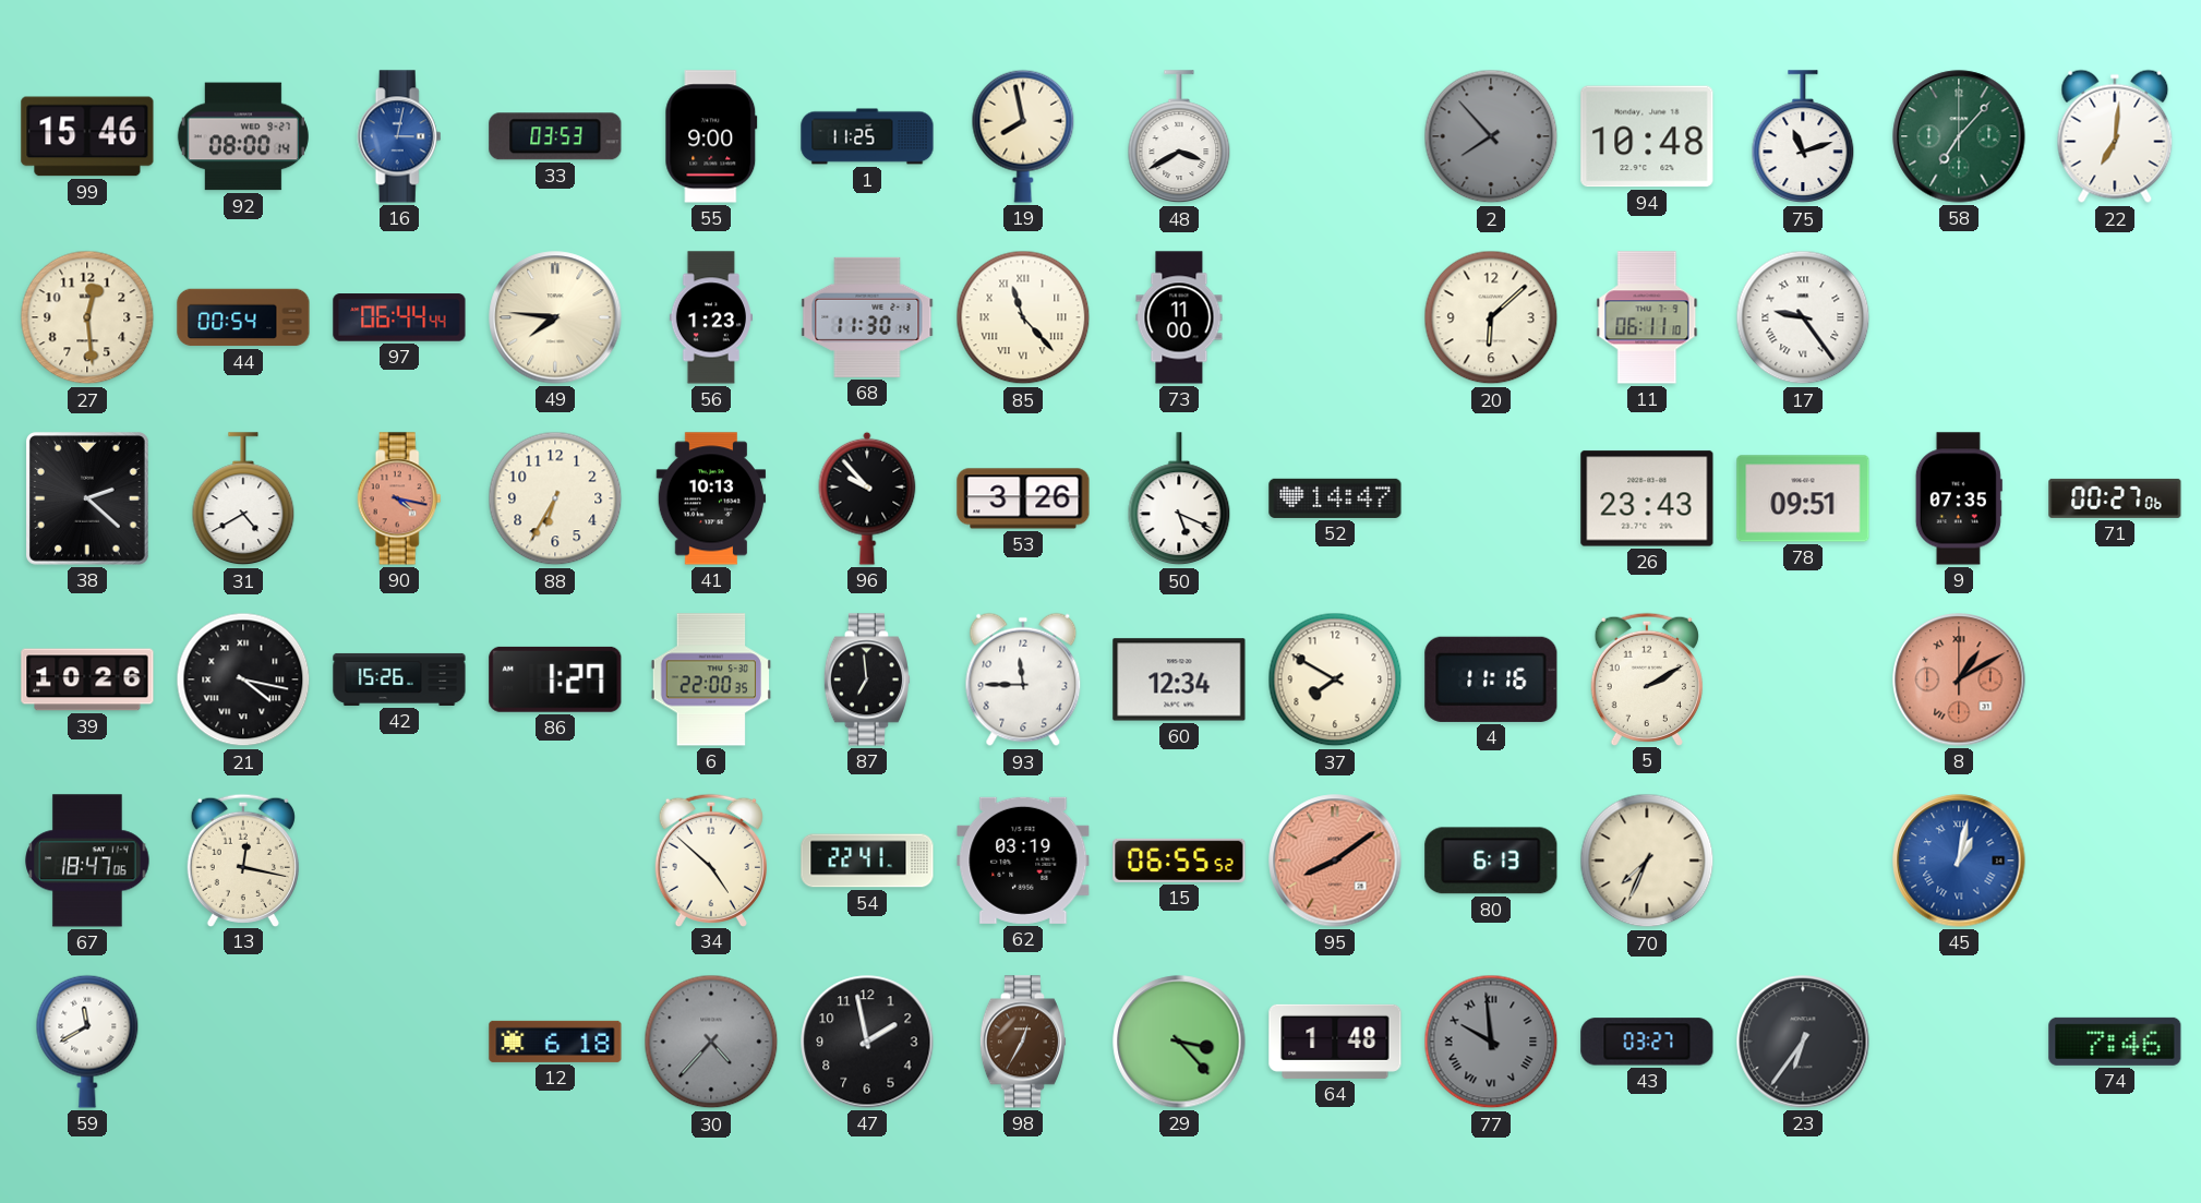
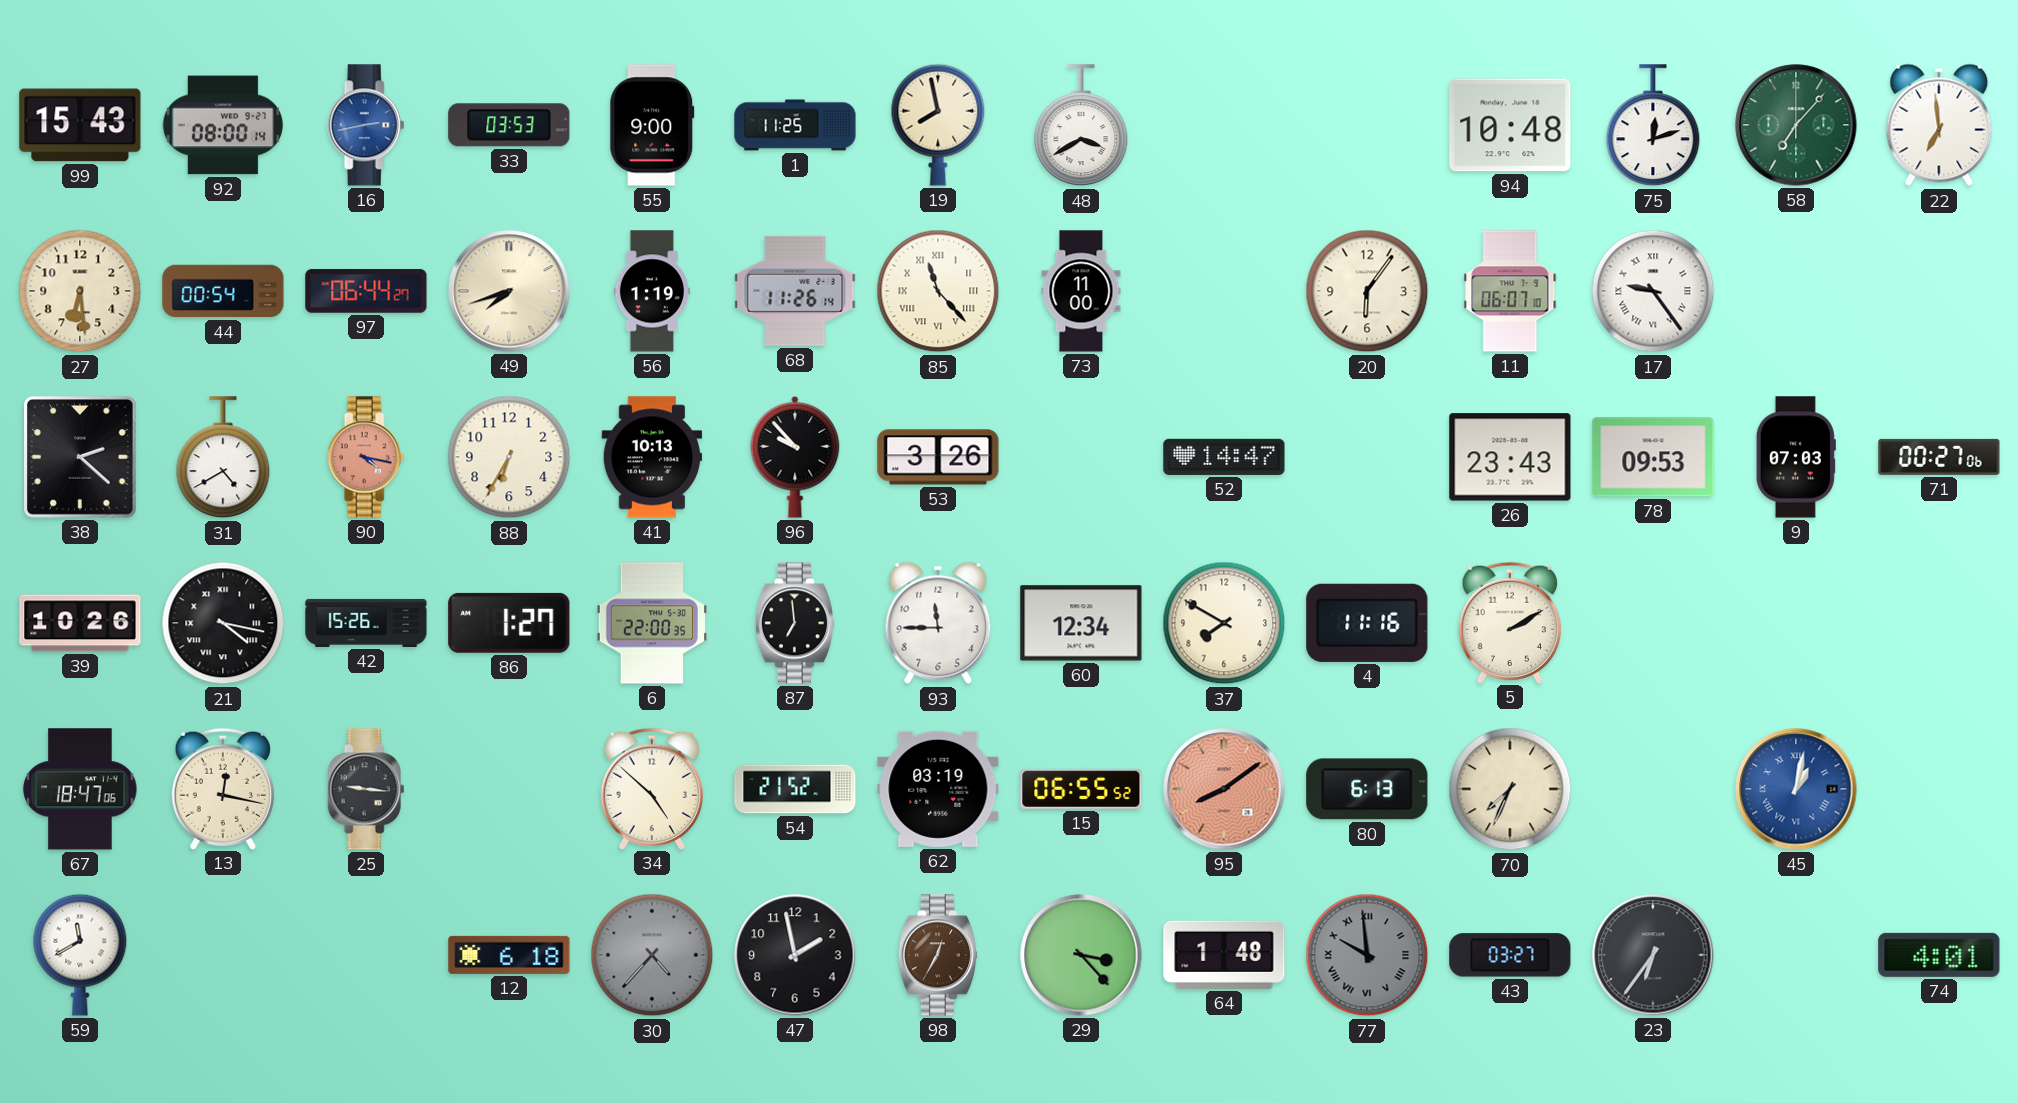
99: 15:46 -> 15:43 (80, 125)
16: 3:02 -> 2:43 (366, 125)
2: 7:53 -> none (1491, 136)
75: 11:12 -> 12:12 (1653, 126)
22: 7:01 -> 6:59 (1939, 125)
27: 12:29 -> 6:29 (80, 291)
97: 06:44:44 -> 06:44:27 (366, 291)
49: 7:46 -> 7:42 (509, 291)
56: 1:23 -> 1:19 (652, 291)
68: 11:30 -> 11:26 (795, 291)
20: 6:08 -> 6:06 (1367, 291)
11: 06:11 -> 06:07 (1510, 291)
50: 5:19 -> none (1179, 500)
78: 09:51 -> 09:53 (1653, 457)
9: 07:35 -> 07:03 (1796, 457)
8: 1:10 -> none (1959, 679)
25: none -> 9:16 (366, 789)
54: 22:41 -> 21:52 (795, 789)
74: 7:46 -> 4:01 (1939, 955)
